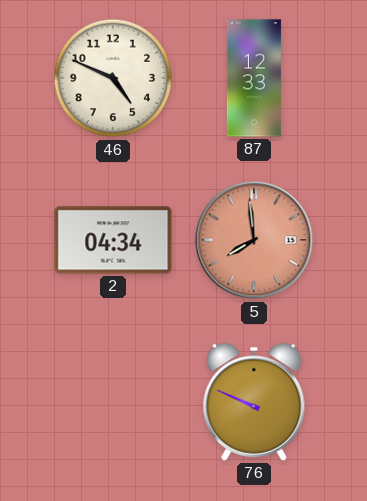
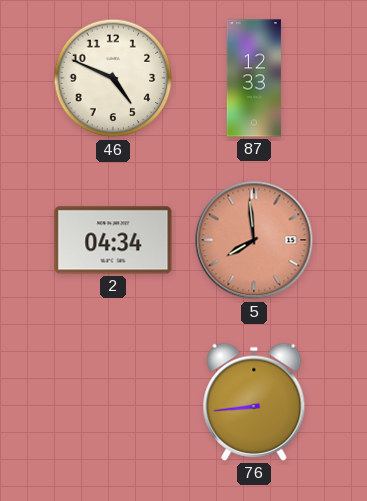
76: 9:49 -> 8:44 (254, 402)
